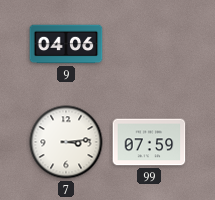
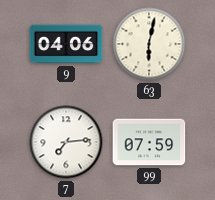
63: none -> 6:02 (149, 44)
7: 3:14 -> 7:14 (66, 142)
